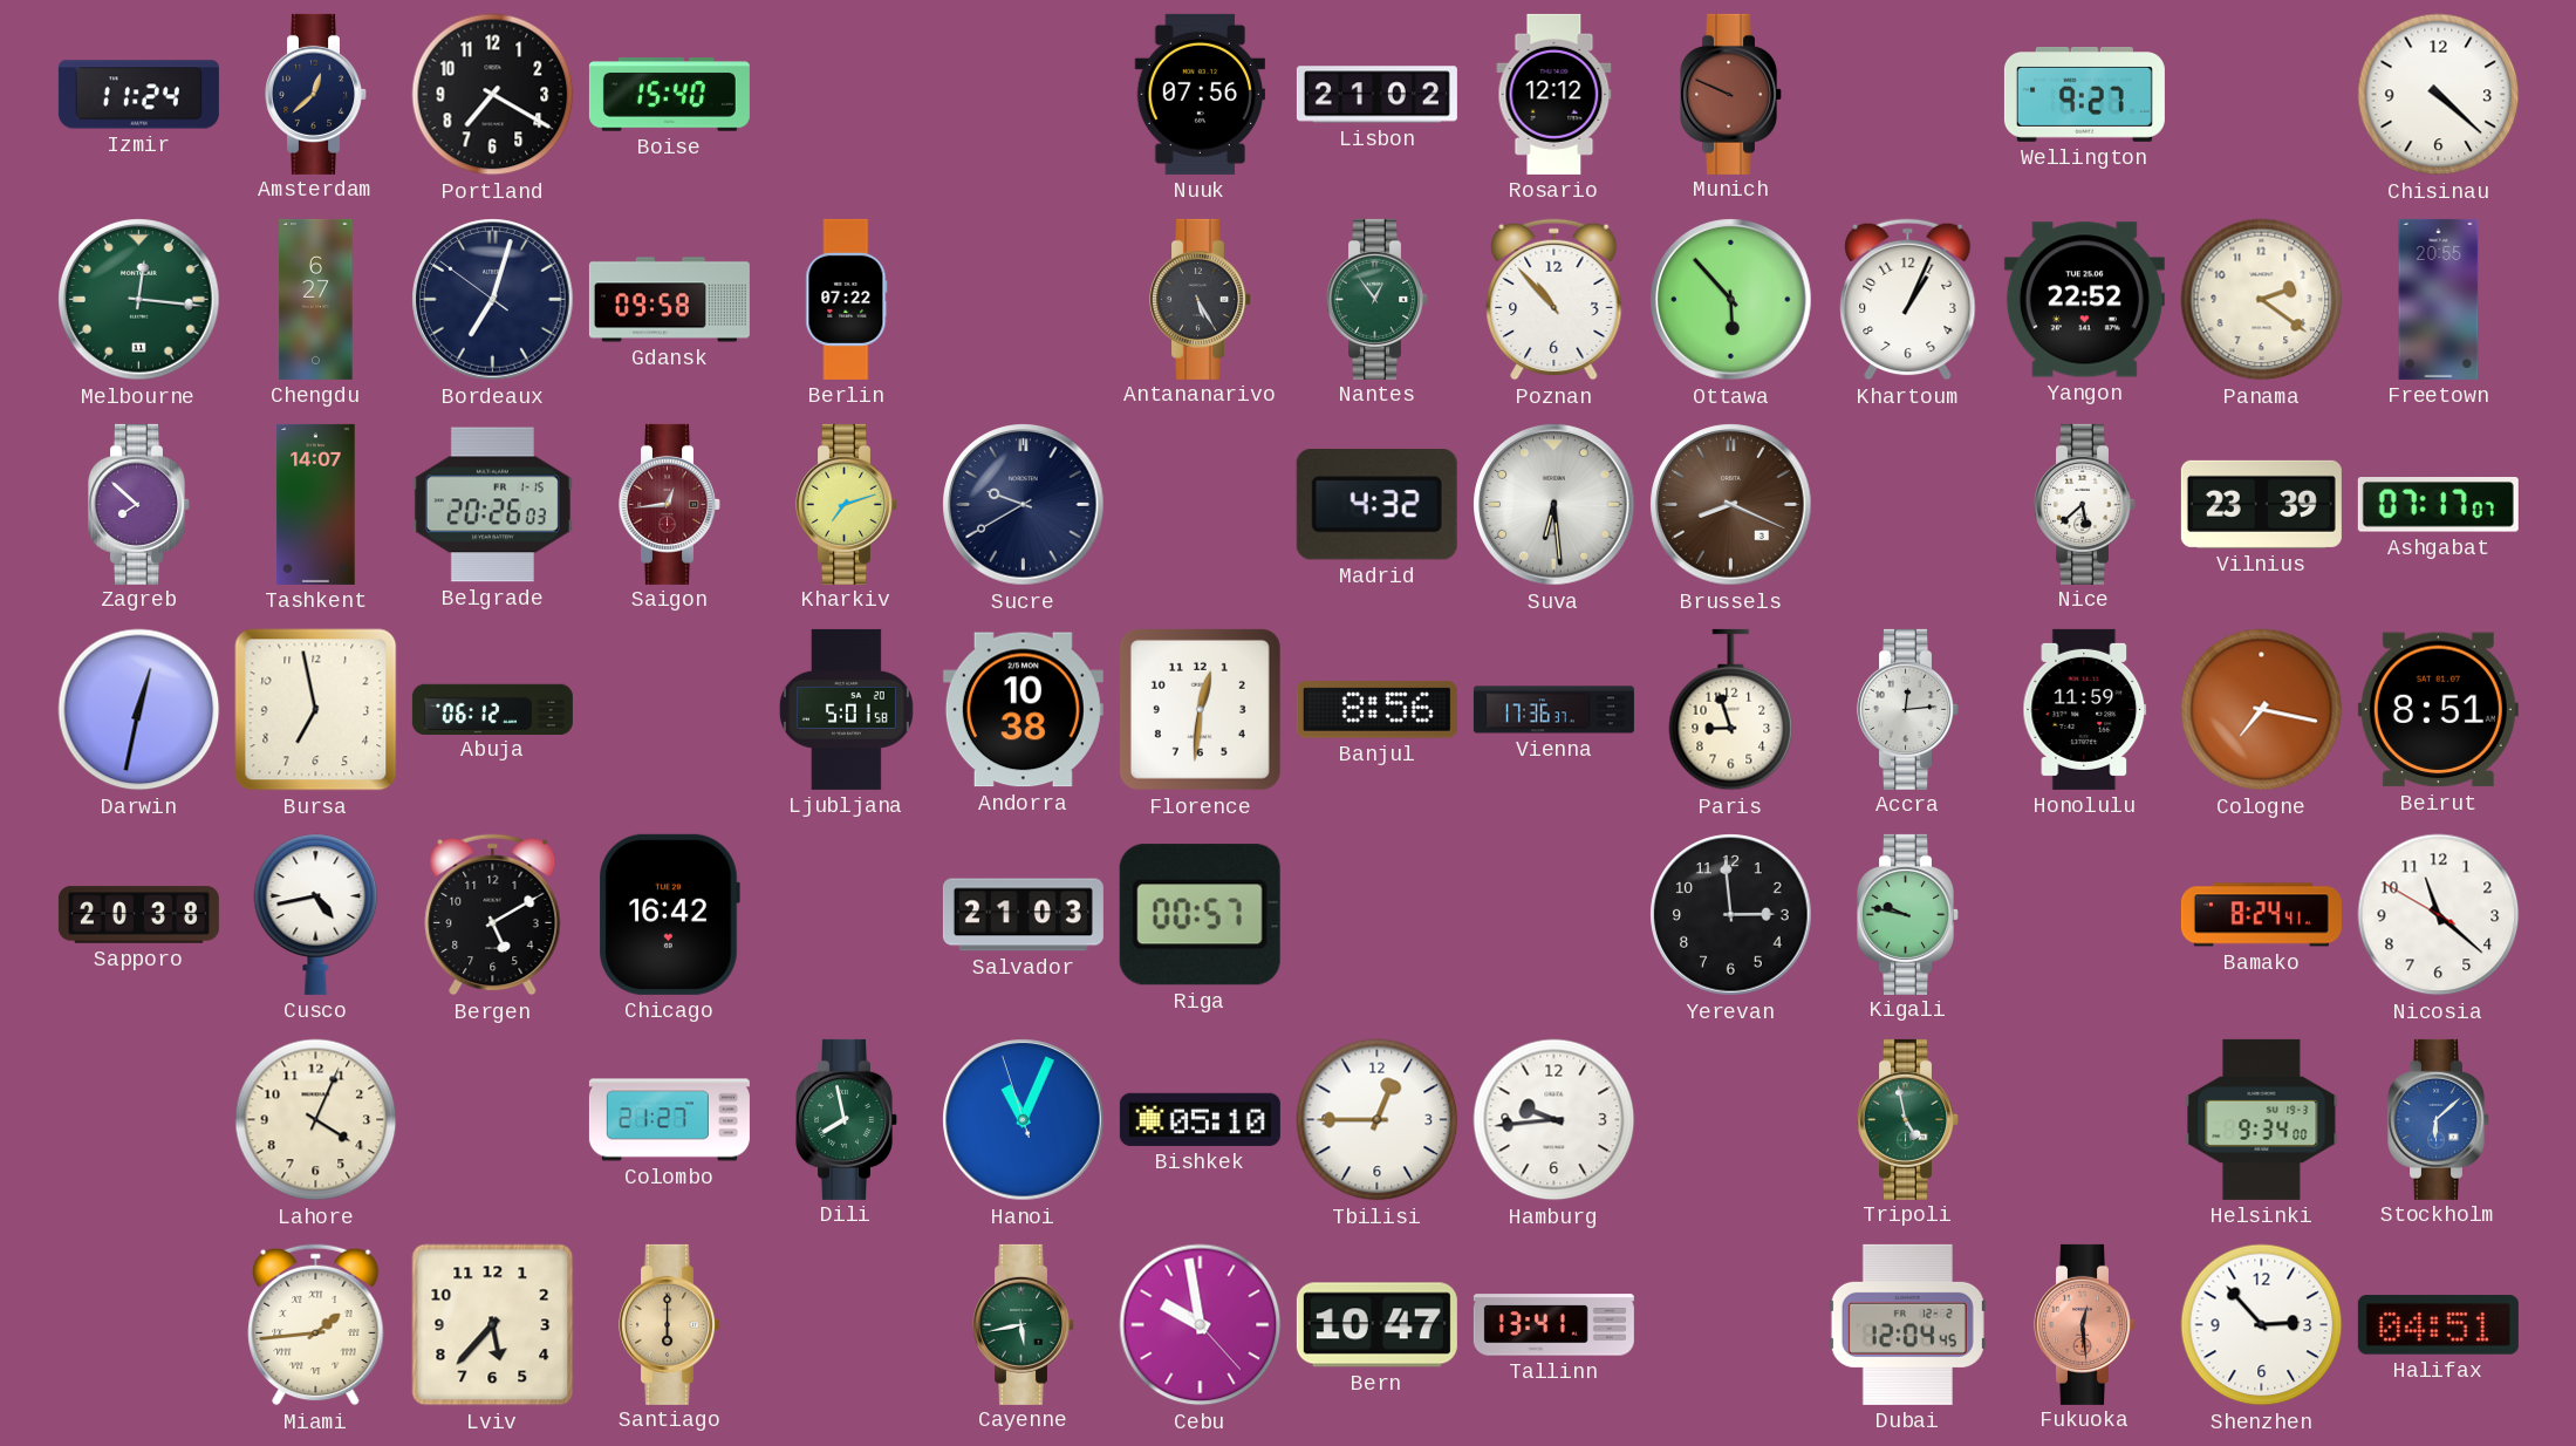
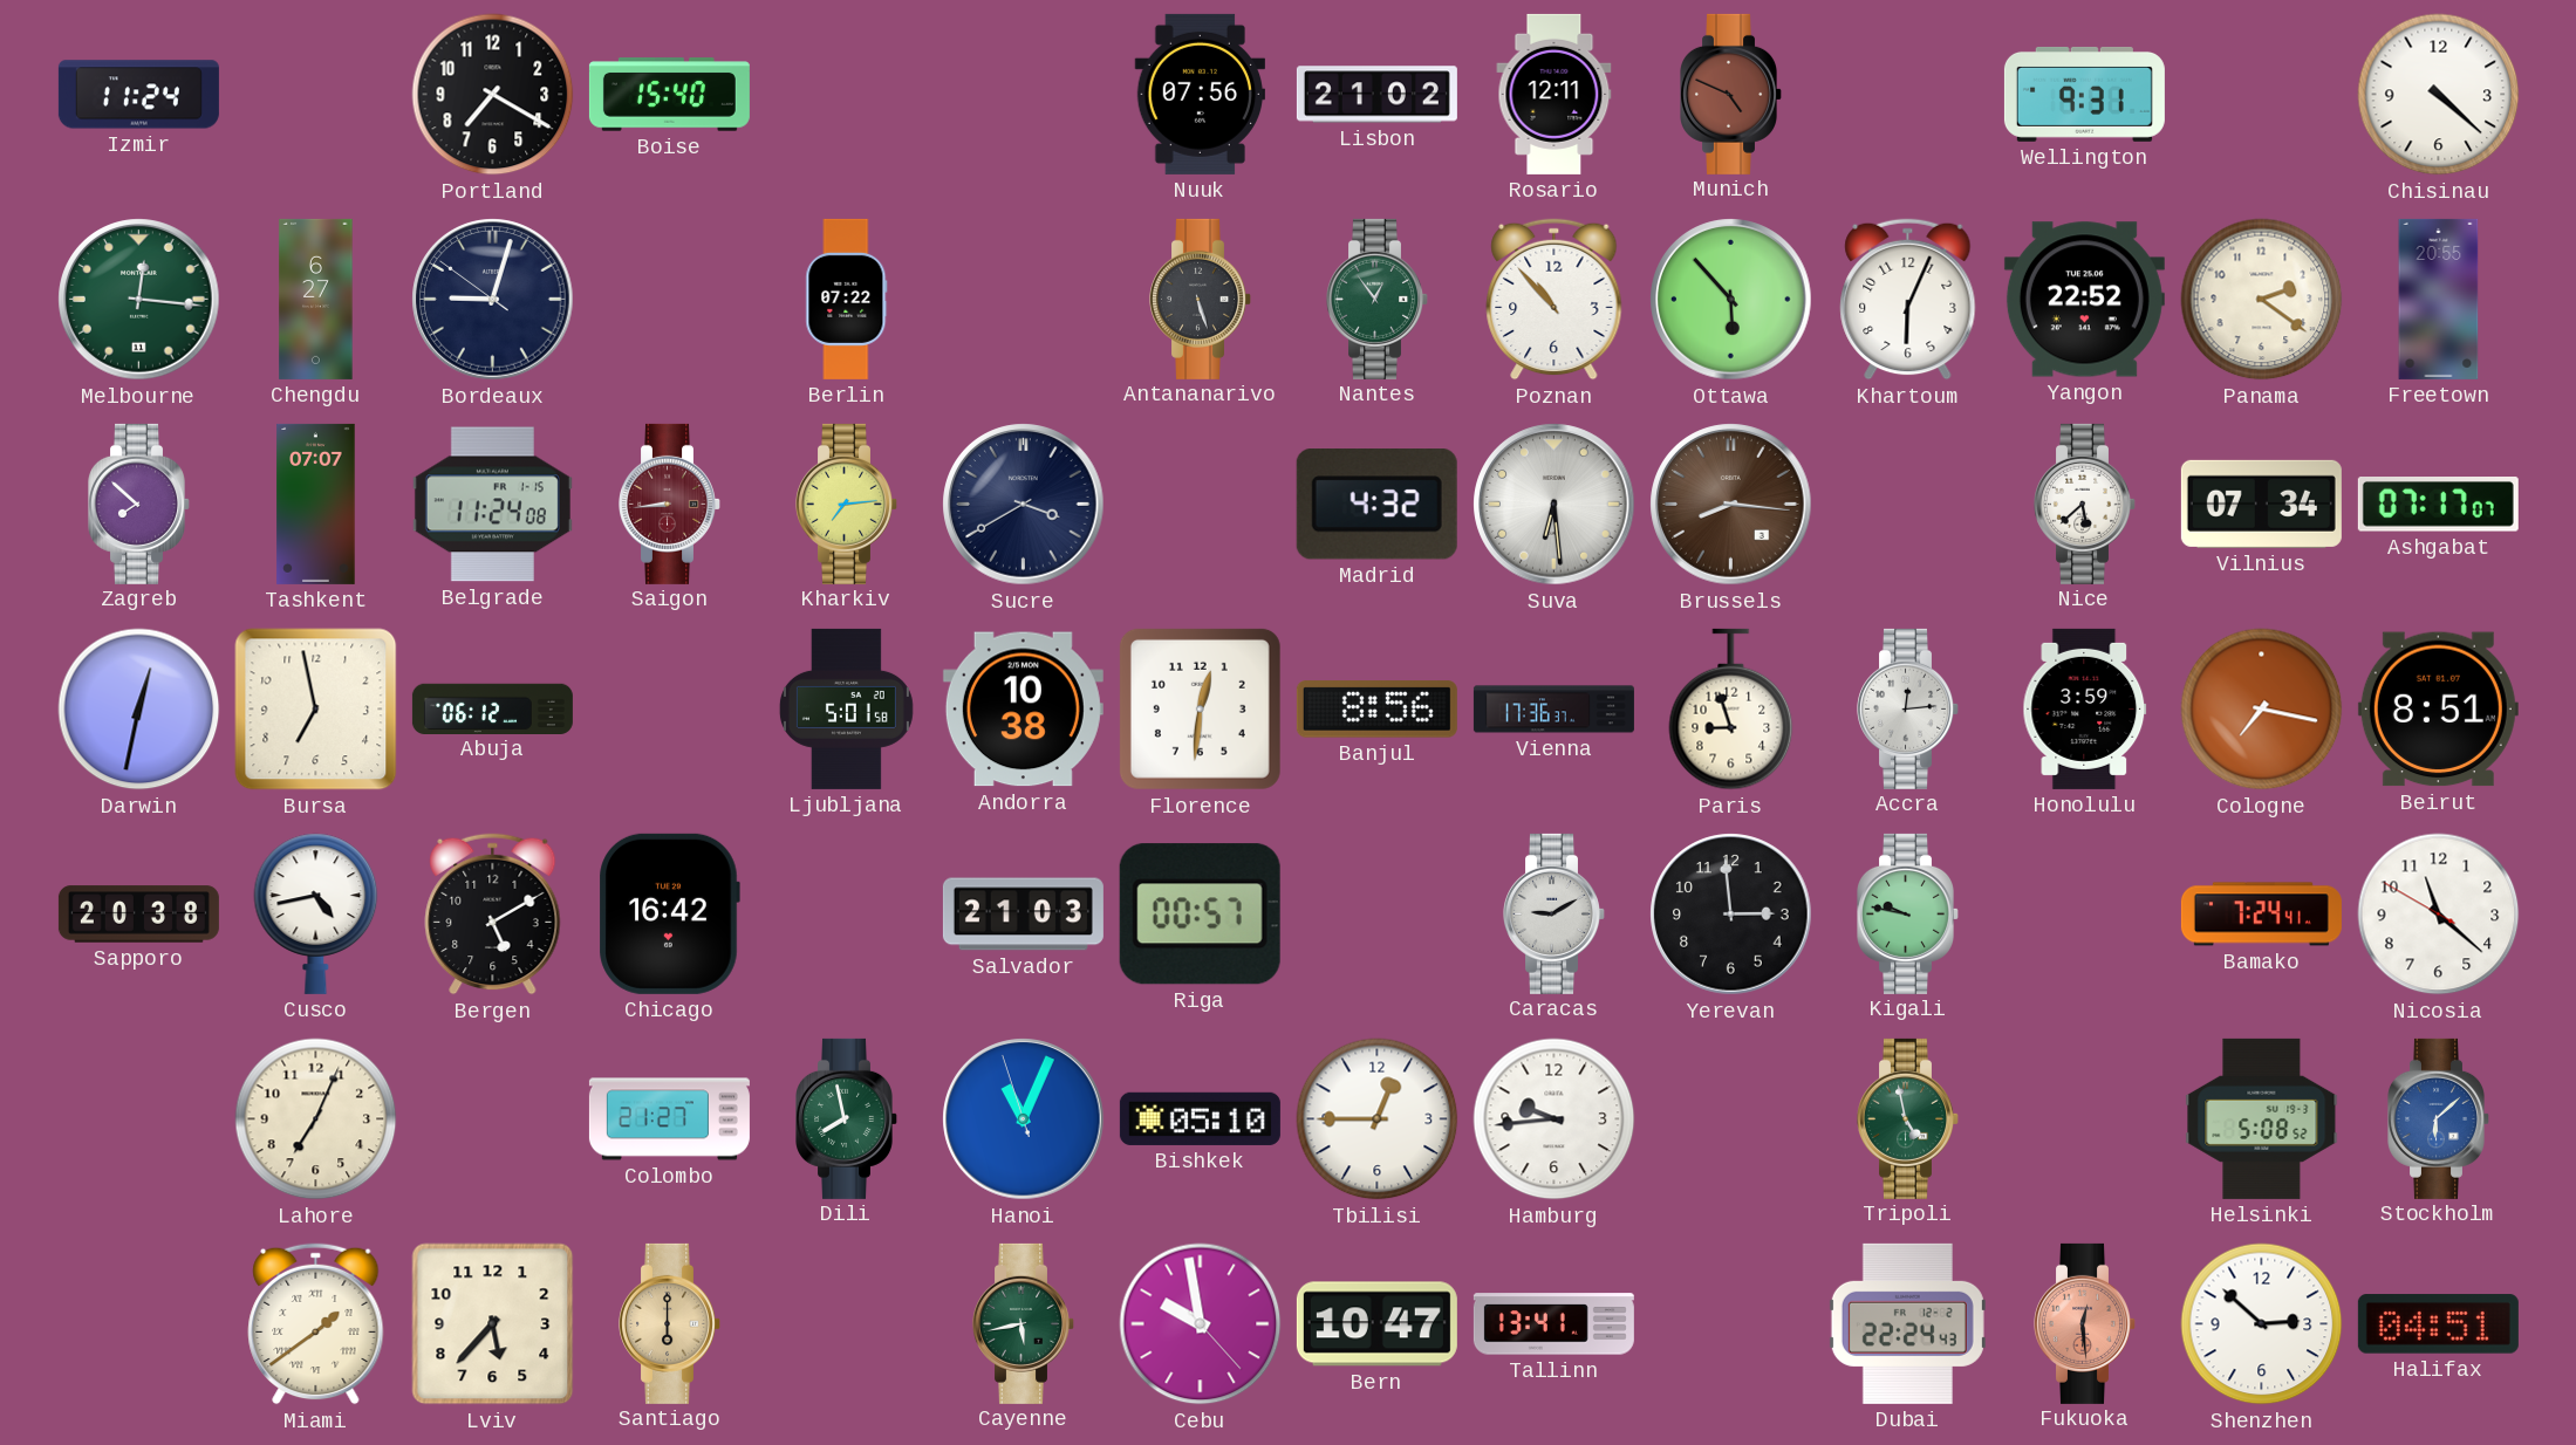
Amsterdam: 12:38 -> none (316, 94)
Rosario: 12:12 -> 12:11 (1555, 94)
Munich: 9:49 -> 4:49 (1731, 94)
Wellington: 9:27 -> 9:31 (2084, 94)
Bordeaux: 7:02 -> 9:02 (493, 300)
Gdansk: 09:58 -> none (669, 300)
Antananarivo: 5:25 -> 5:27 (1201, 299)
Khartoum: 1:04 -> 6:04 (1908, 300)
Tashkent: 14:07 -> 07:07 (316, 504)
Belgrade: 20:26 -> 11:24 (492, 505)
Saigon: 12:44 -> 8:44 (670, 504)
Kharkiv: 7:12 -> 7:14 (847, 504)
Sucre: 9:40 -> 3:40 (1024, 505)
Brussels: 8:19 -> 8:16 (1731, 505)
Vilnius: 23:39 -> 07:34 (2261, 504)
Honolulu: 11:59 -> 3:59 (2085, 708)
Caracas: none -> 9:10 (1555, 913)
Bamako: 8:24 -> 7:24 (2261, 915)
Lahore: 4:04 -> 7:04 (316, 1119)
Helsinki: 9:34 -> 5:08 (2262, 1118)
Miami: 1:44 -> 1:39 (316, 1324)
Dubai: 12:04 -> 22:24 (1907, 1323)
Shenzhen: 2:53 -> 2:52 (2262, 1324)
